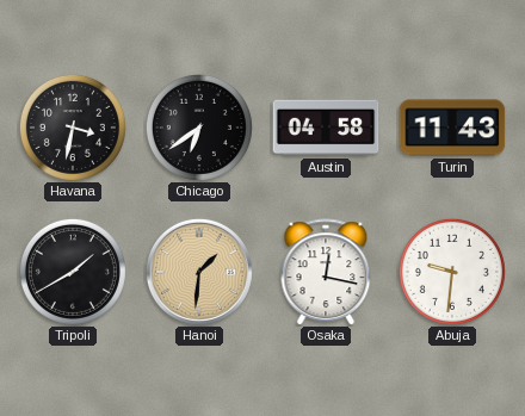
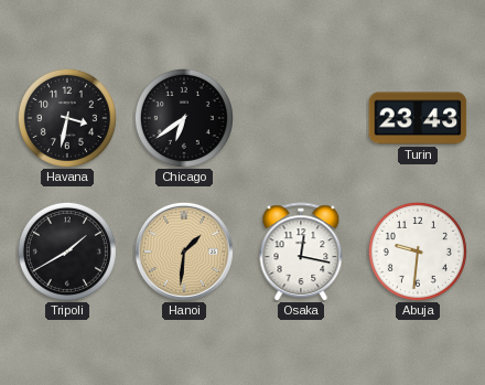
Austin: 04:58 -> none (326, 128)
Turin: 11:43 -> 23:43 (418, 118)
